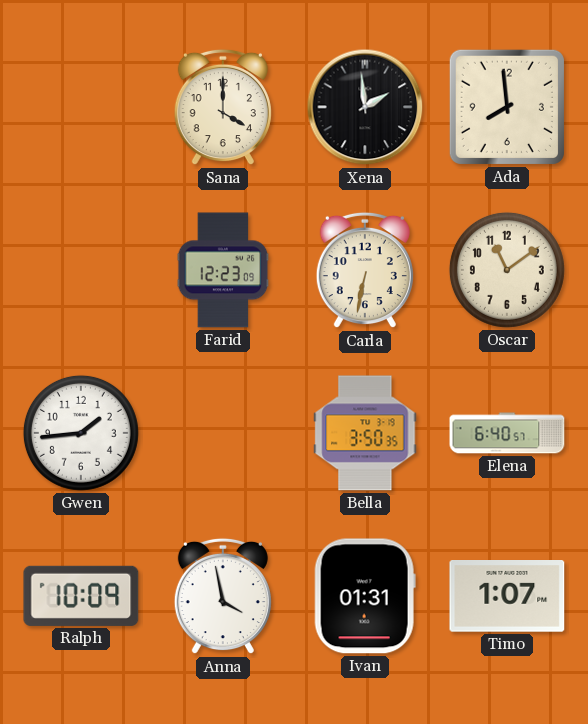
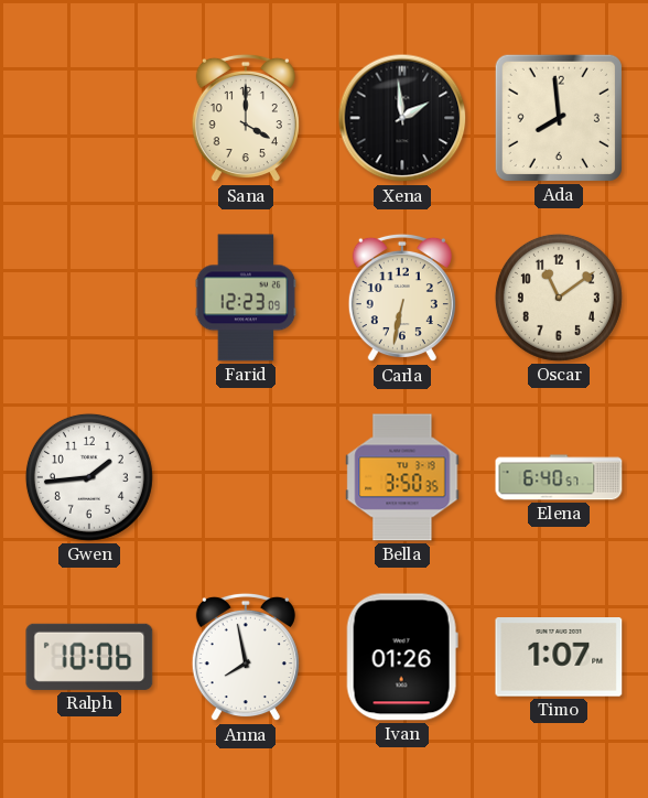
Ralph: 10:09 -> 10:06 (89, 657)
Anna: 3:58 -> 7:58 (246, 657)
Ivan: 01:31 -> 01:26 (402, 657)
